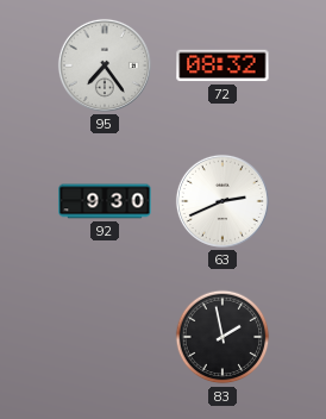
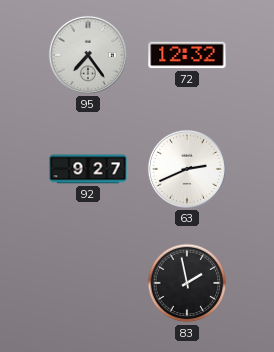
72: 08:32 -> 12:32 (187, 55)
92: 9:30 -> 9:27 (88, 169)
